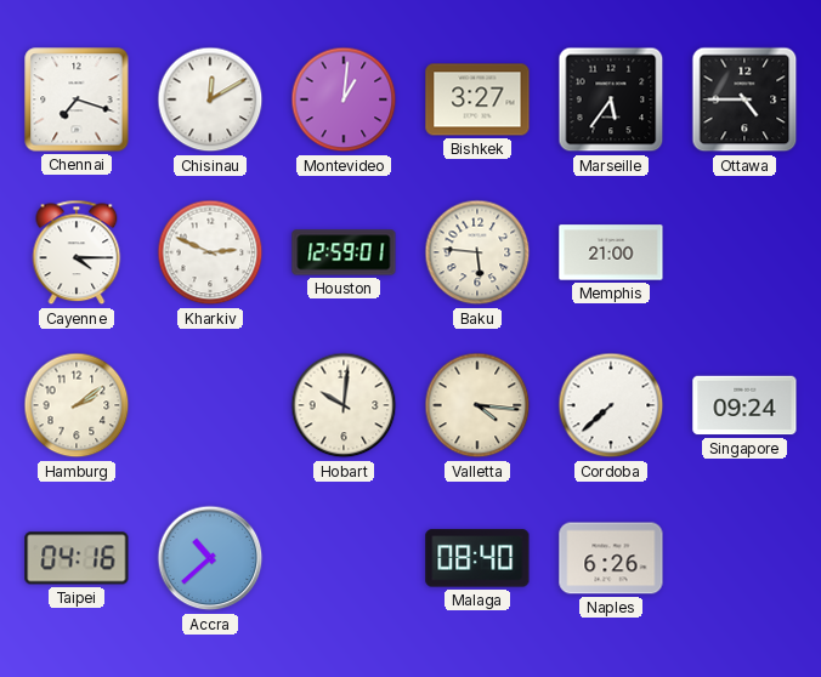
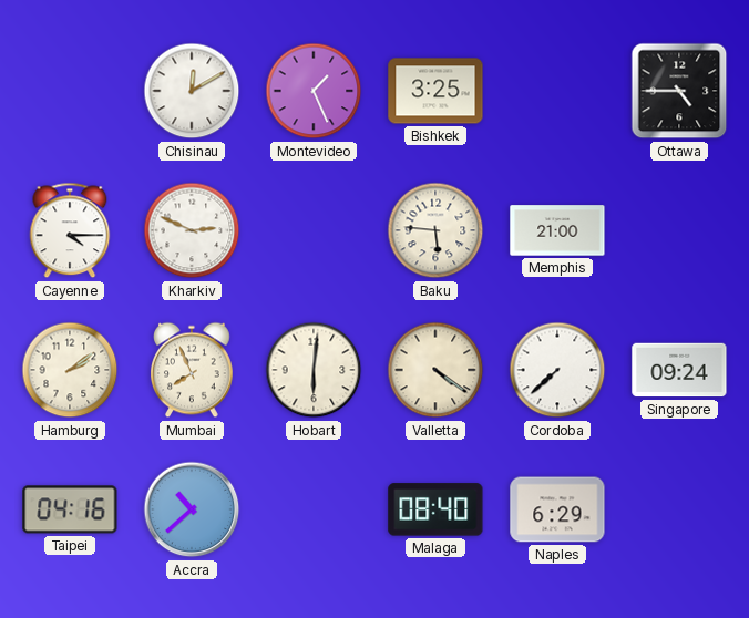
Chennai: 7:18 -> none (77, 99)
Montevideo: 1:01 -> 1:26 (314, 91)
Bishkek: 3:27 -> 3:25 (435, 91)
Marseille: 5:36 -> none (611, 99)
Houston: 12:59 -> none (344, 252)
Mumbai: none -> 7:56 (193, 370)
Hobart: 10:01 -> 6:01 (314, 370)
Valletta: 4:16 -> 4:21 (435, 370)
Naples: 6:26 -> 6:29 (557, 509)
